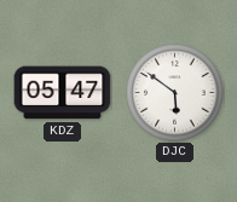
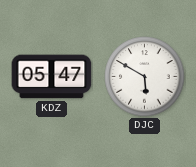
DJC: 5:51 -> 5:50 (145, 77)
